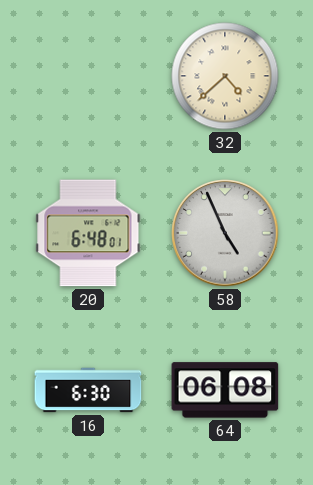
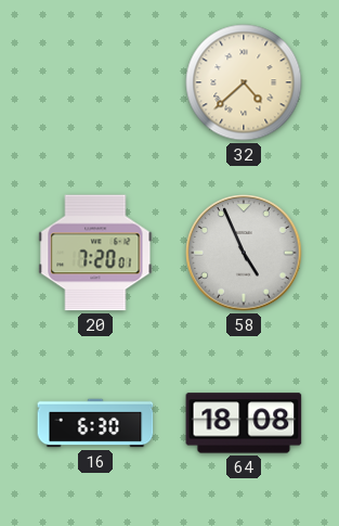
20: 6:48 -> 7:20 (95, 253)
64: 06:08 -> 18:08 (244, 423)
